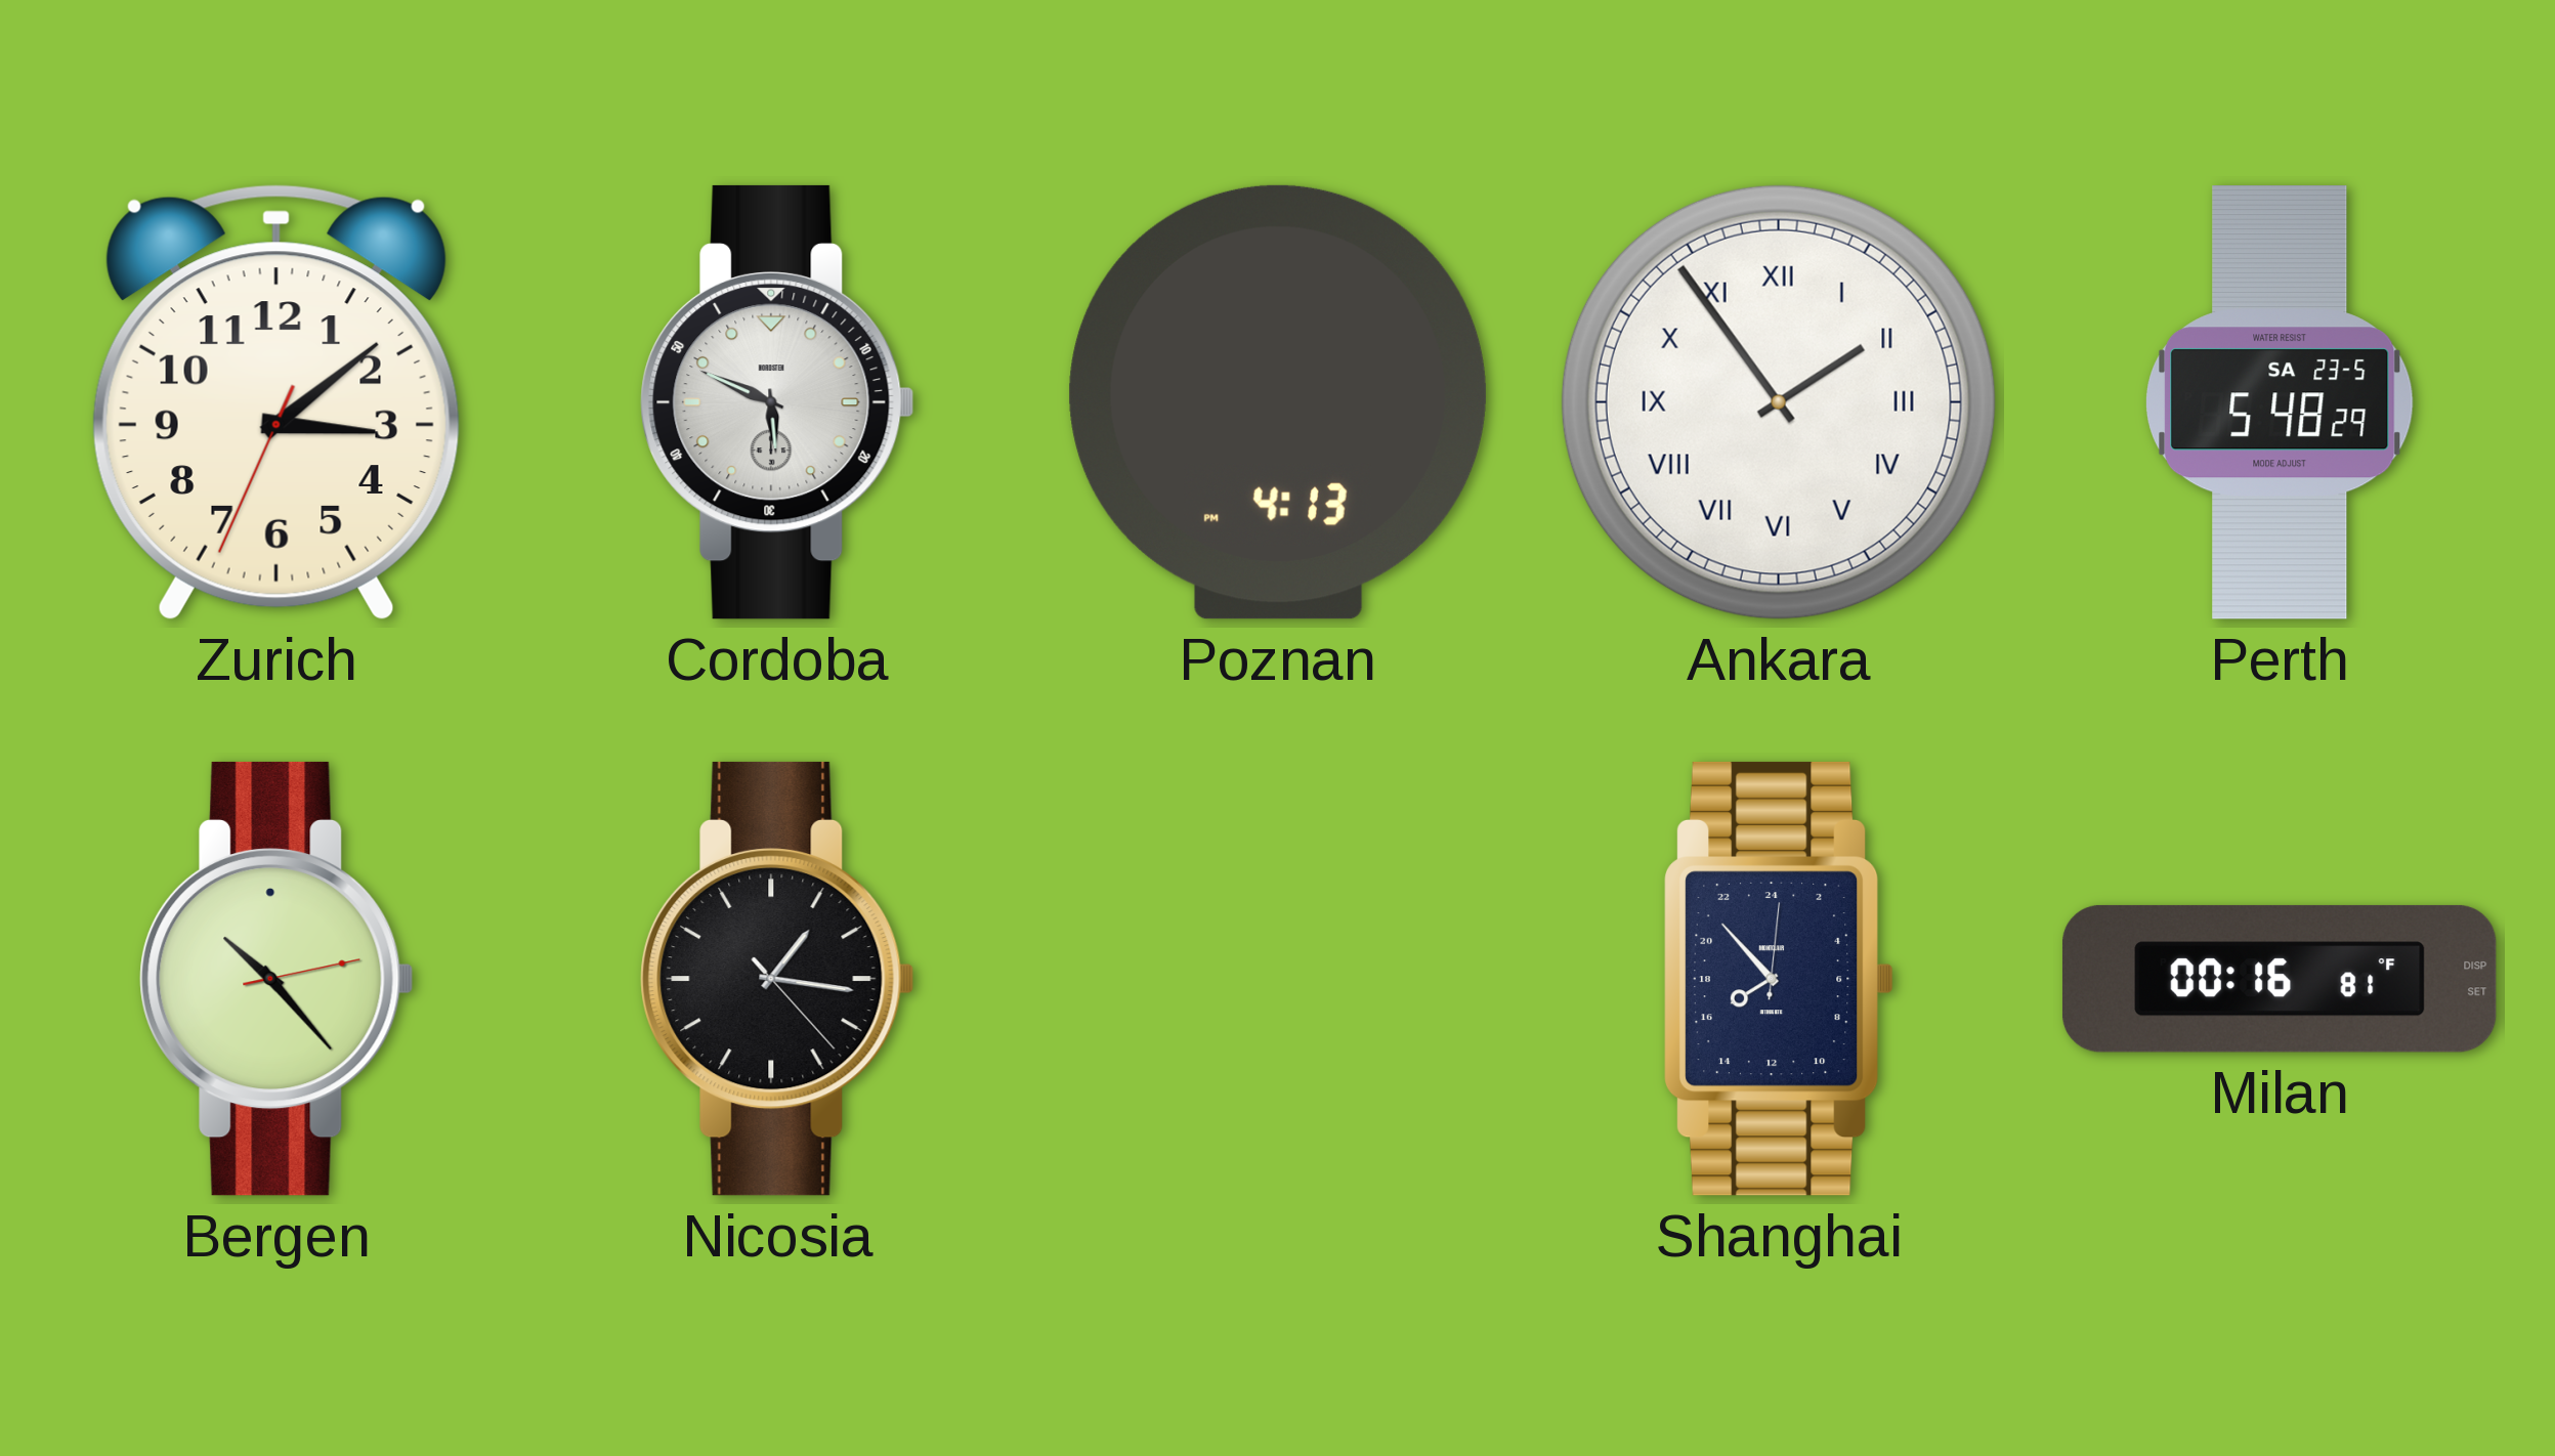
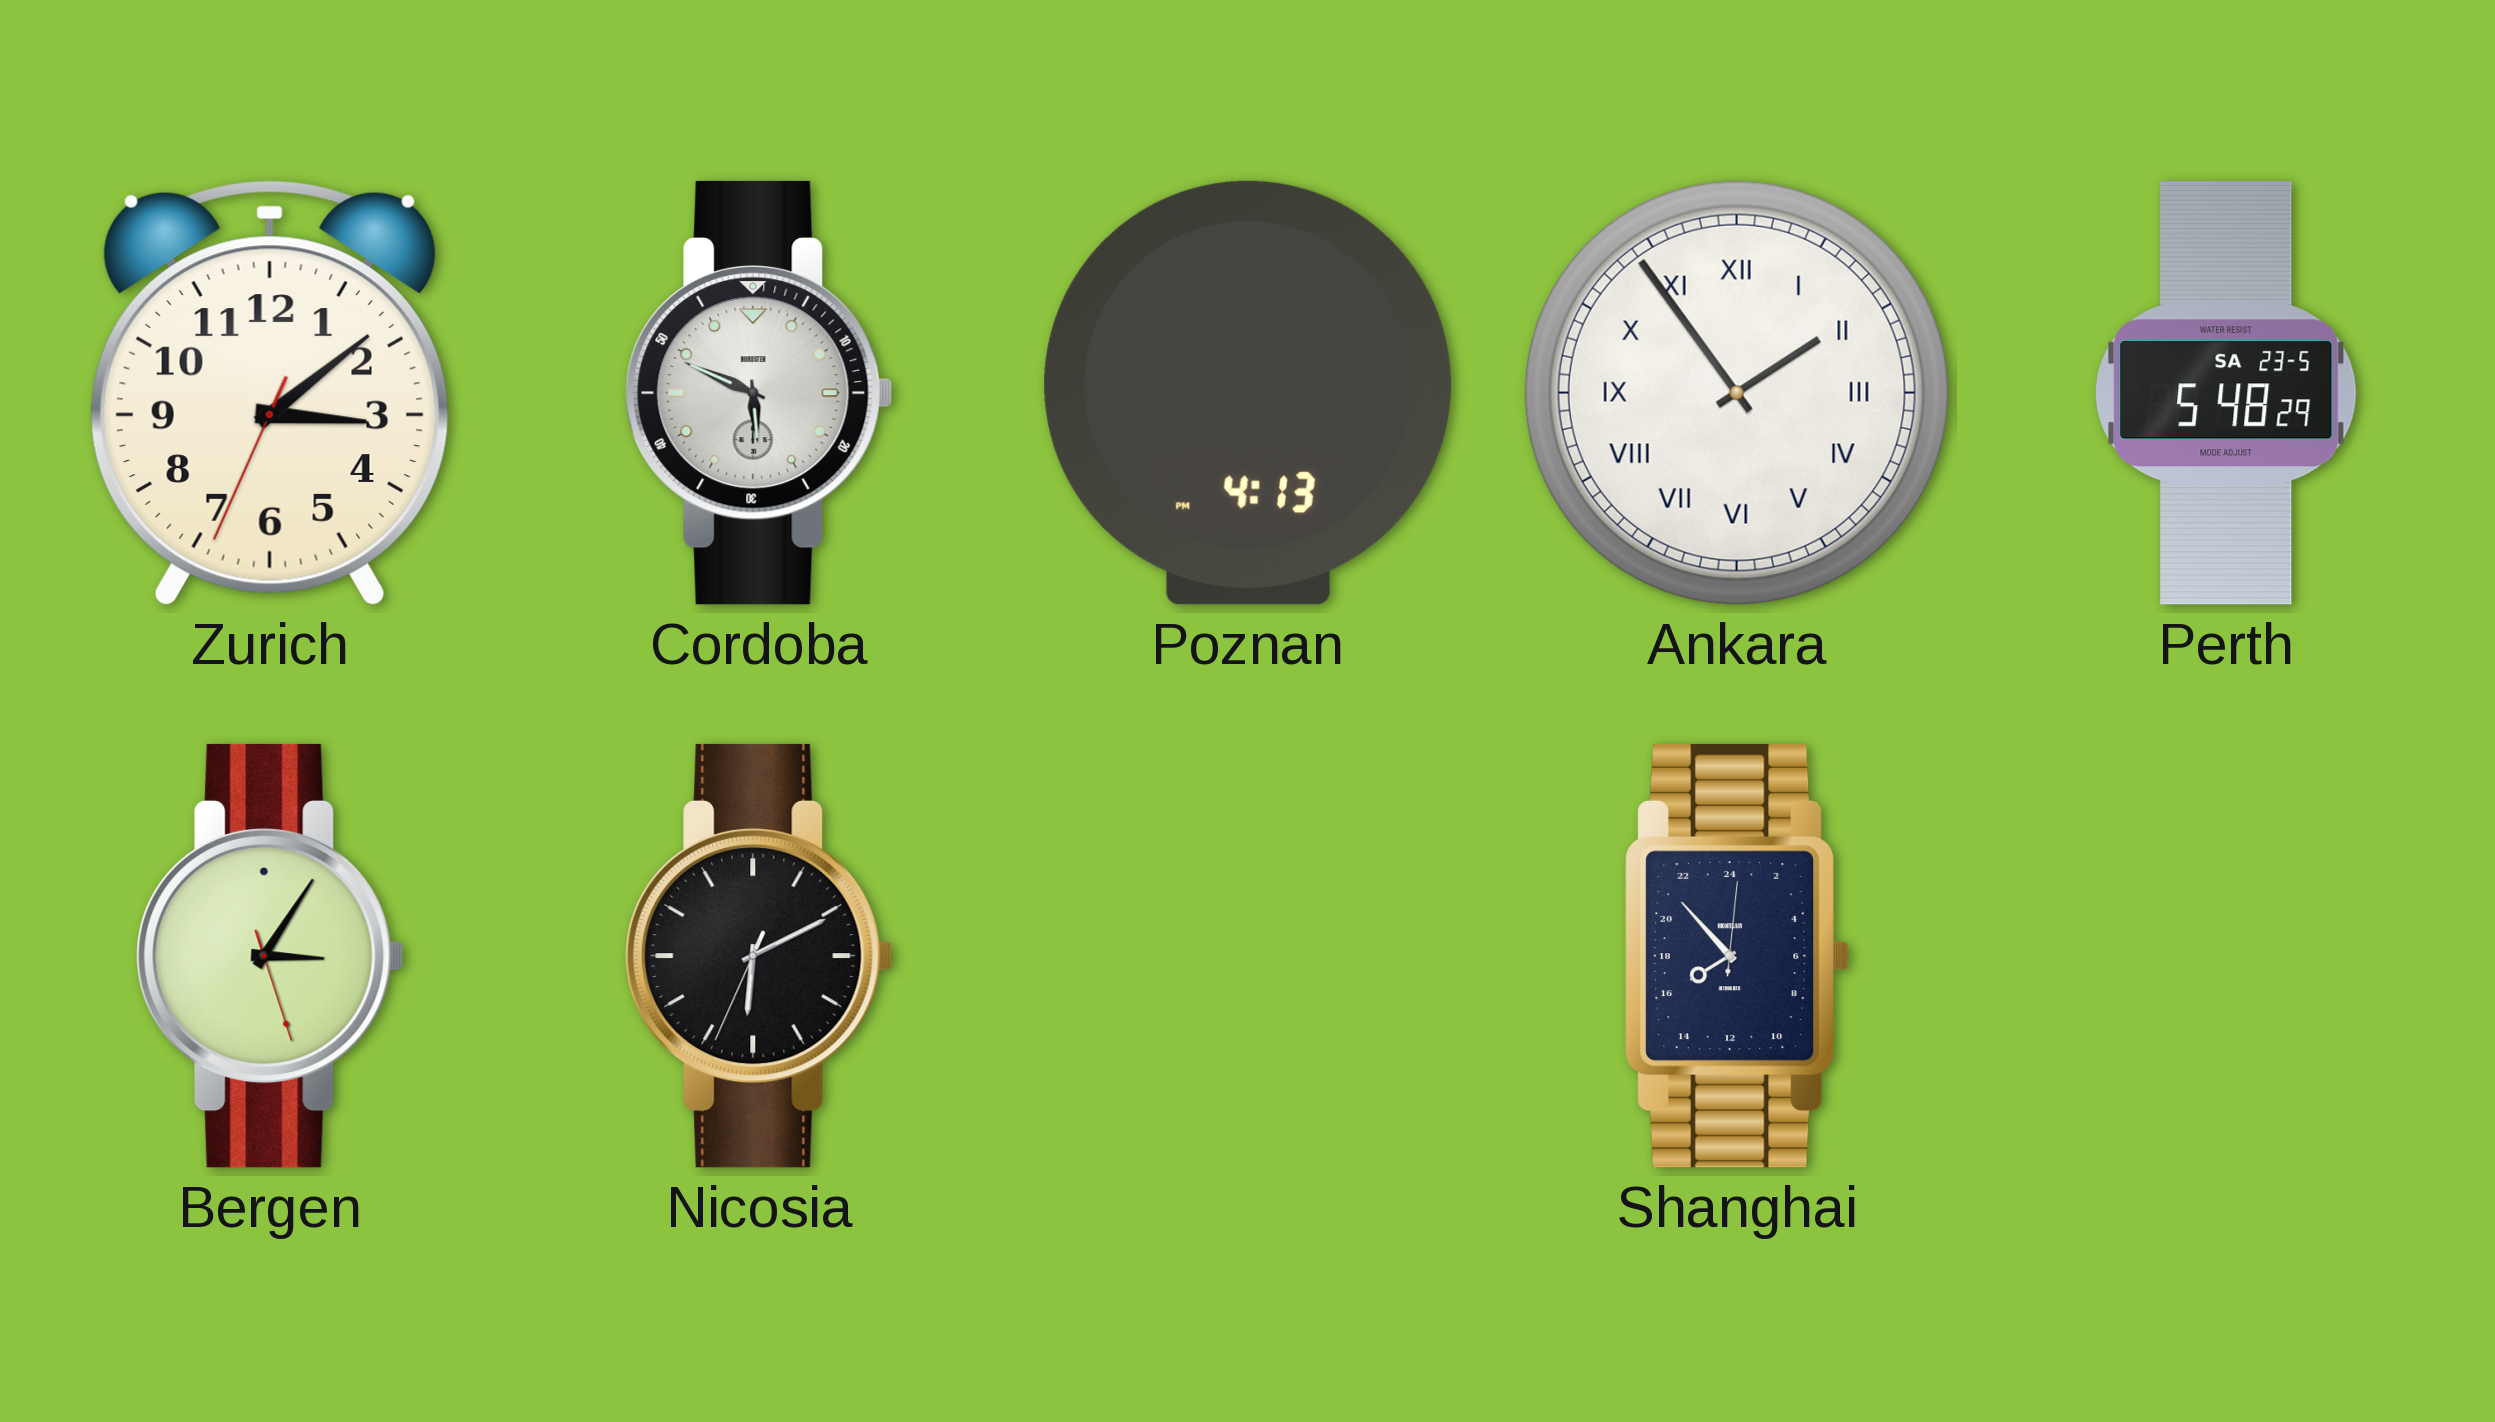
Bergen: 10:23 -> 3:05 (270, 956)
Nicosia: 1:16 -> 6:10 (759, 956)
Milan: 00:16 -> none (2280, 979)
